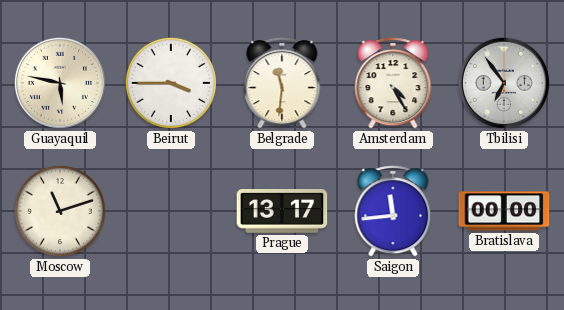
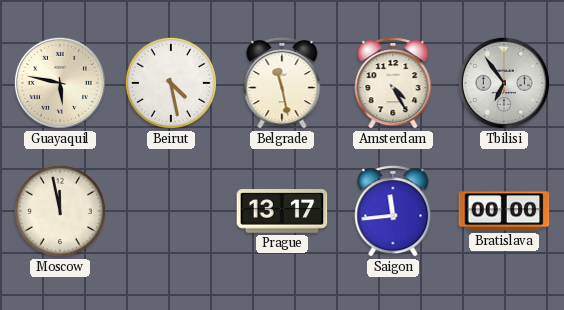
Beirut: 3:45 -> 4:28 (171, 83)
Belgrade: 11:31 -> 11:28 (282, 83)
Moscow: 11:12 -> 11:58 (60, 211)
